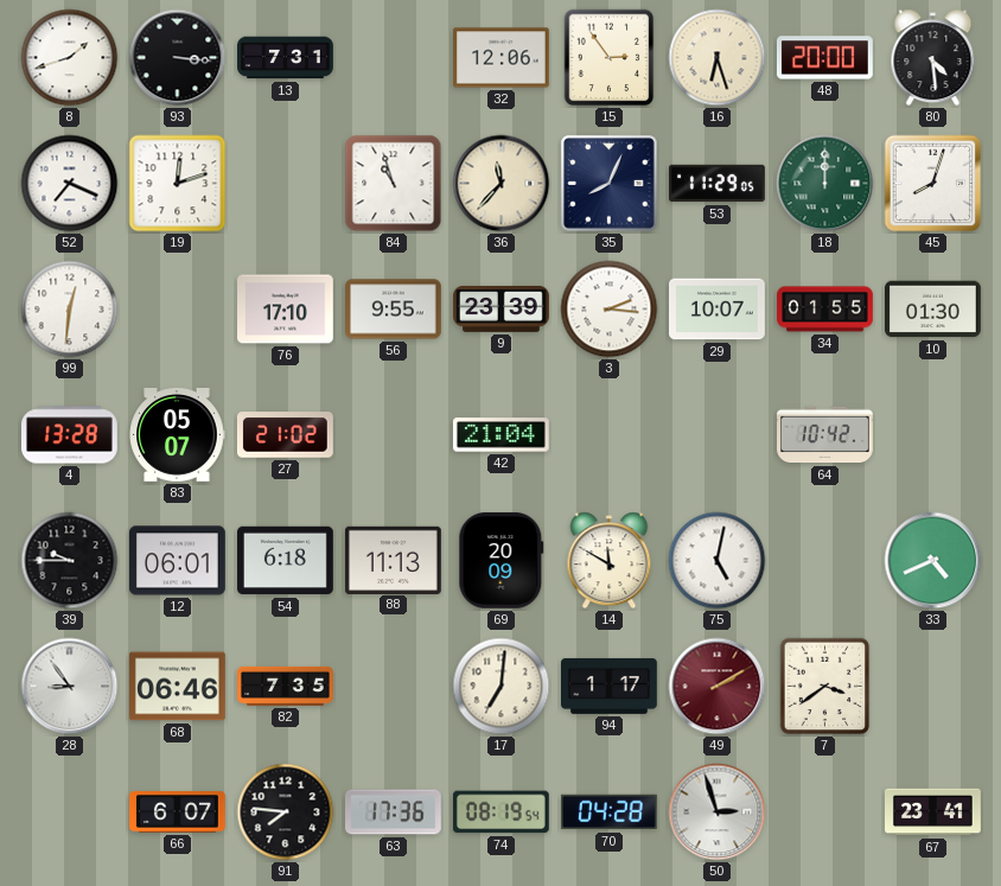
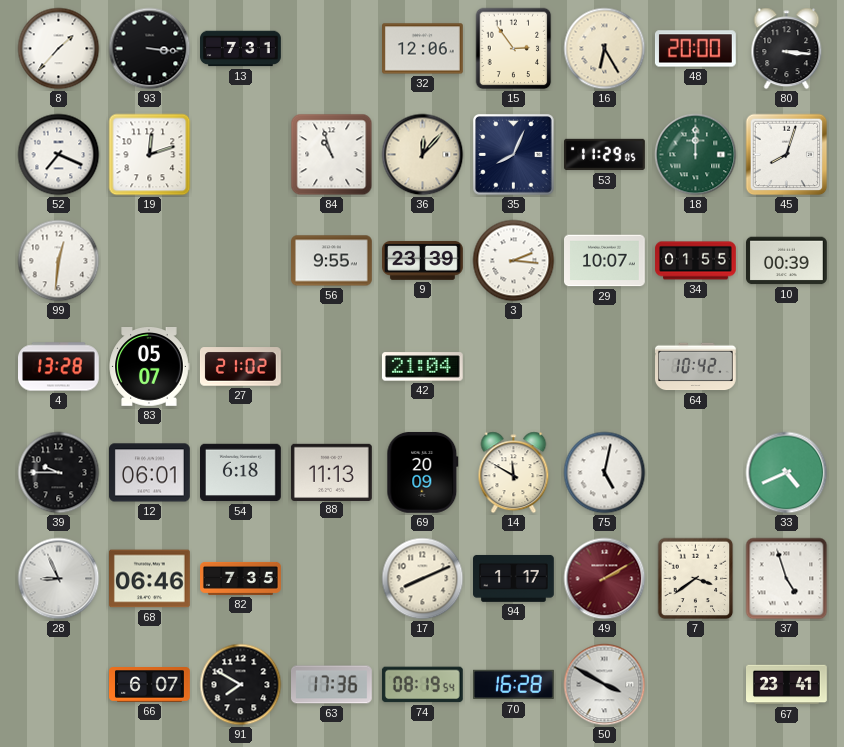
8: 1:42 -> 1:37 (59, 49)
16: 6:27 -> 6:25 (605, 49)
80: 4:29 -> 3:16 (787, 49)
36: 11:37 -> 12:07 (423, 155)
76: 17:10 -> none (286, 310)
10: 01:30 -> 00:39 (787, 261)
28: 8:54 -> 8:56 (59, 579)
17: 7:01 -> 8:11 (423, 579)
37: none -> 4:57 (787, 579)
91: 7:46 -> 7:50 (241, 685)
70: 04:28 -> 16:28 (514, 685)
50: 2:57 -> 3:50 (605, 685)
